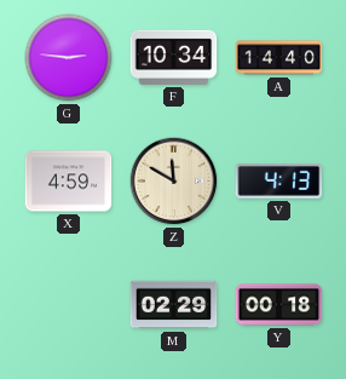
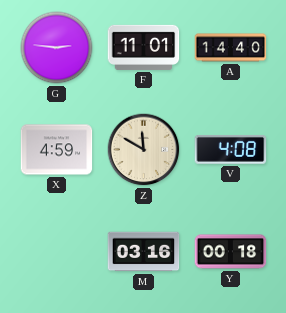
F: 10:34 -> 11:01 (144, 47)
V: 4:13 -> 4:08 (231, 150)
M: 02:29 -> 03:16 (144, 252)
